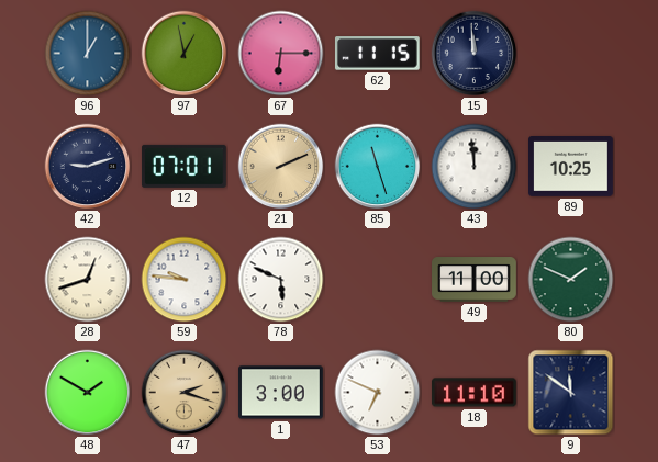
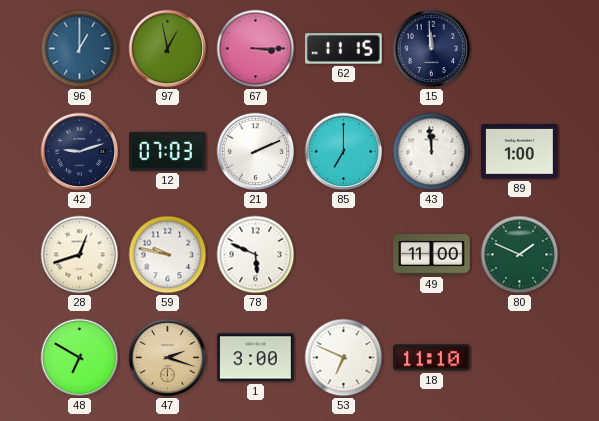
67: 6:15 -> 3:15 (256, 49)
12: 07:01 -> 07:03 (168, 151)
21 dial: champagne -> white (256, 152)
85: 11:27 -> 7:00 (344, 152)
89: 10:25 -> 1:00 (520, 152)
59: 9:46 -> 9:47 (168, 255)
48: 1:50 -> 6:50 (80, 358)
9: 11:51 -> none (571, 393)
